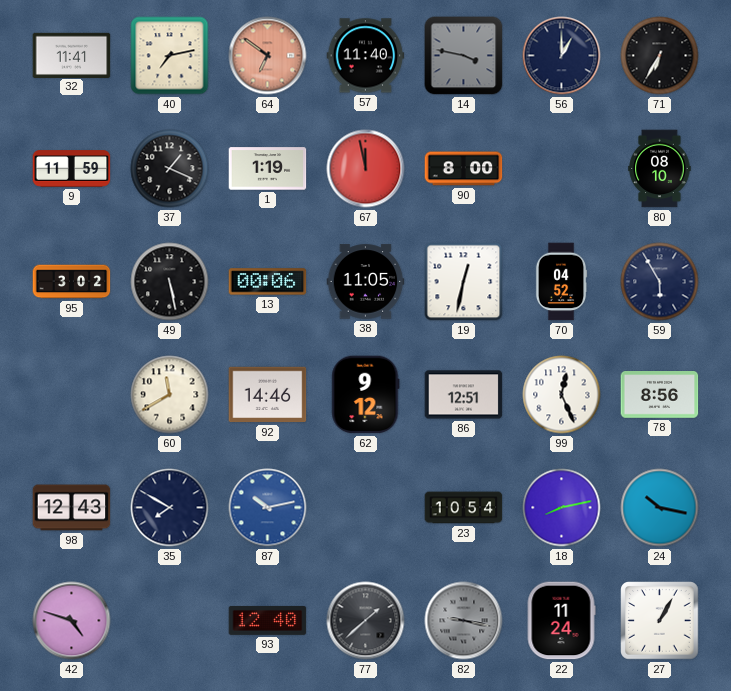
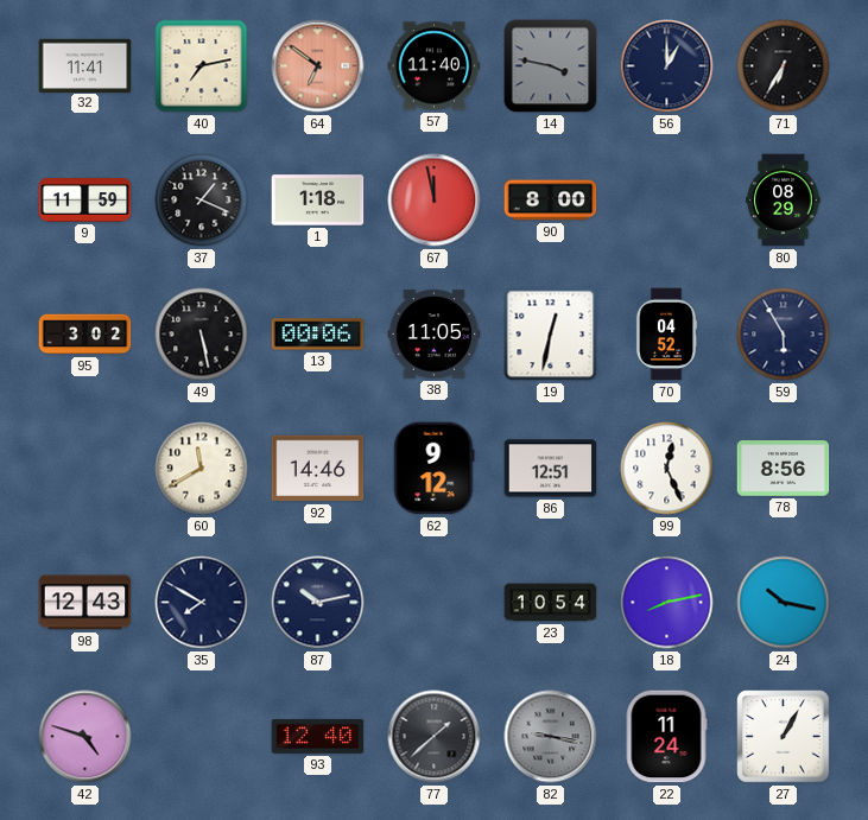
1: 1:19 -> 1:18 (318, 201)
80: 08:10 -> 08:29 (784, 201)
87 dial: blue -> navy (318, 603)
